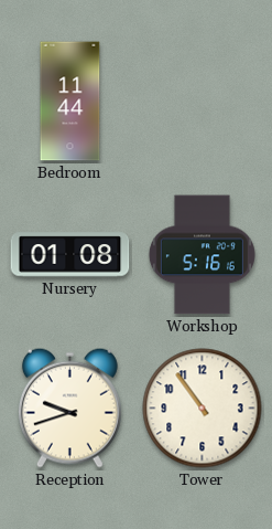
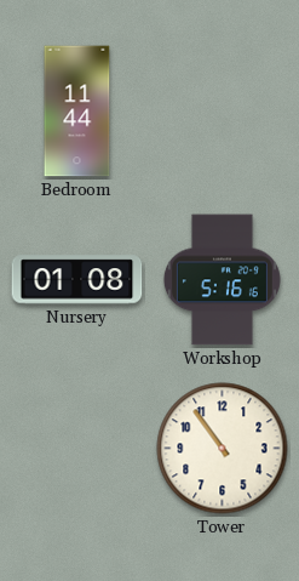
Reception: 9:42 -> none (69, 408)
